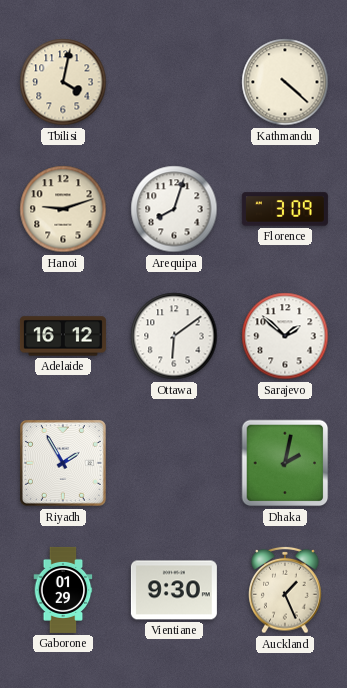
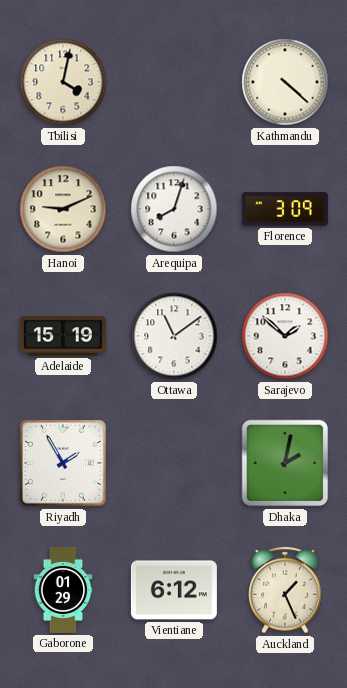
Hanoi: 9:12 -> 9:11 (63, 209)
Adelaide: 16:12 -> 15:19 (63, 336)
Ottawa: 6:09 -> 11:09 (174, 336)
Vientiane: 9:30 -> 6:12 (174, 590)
